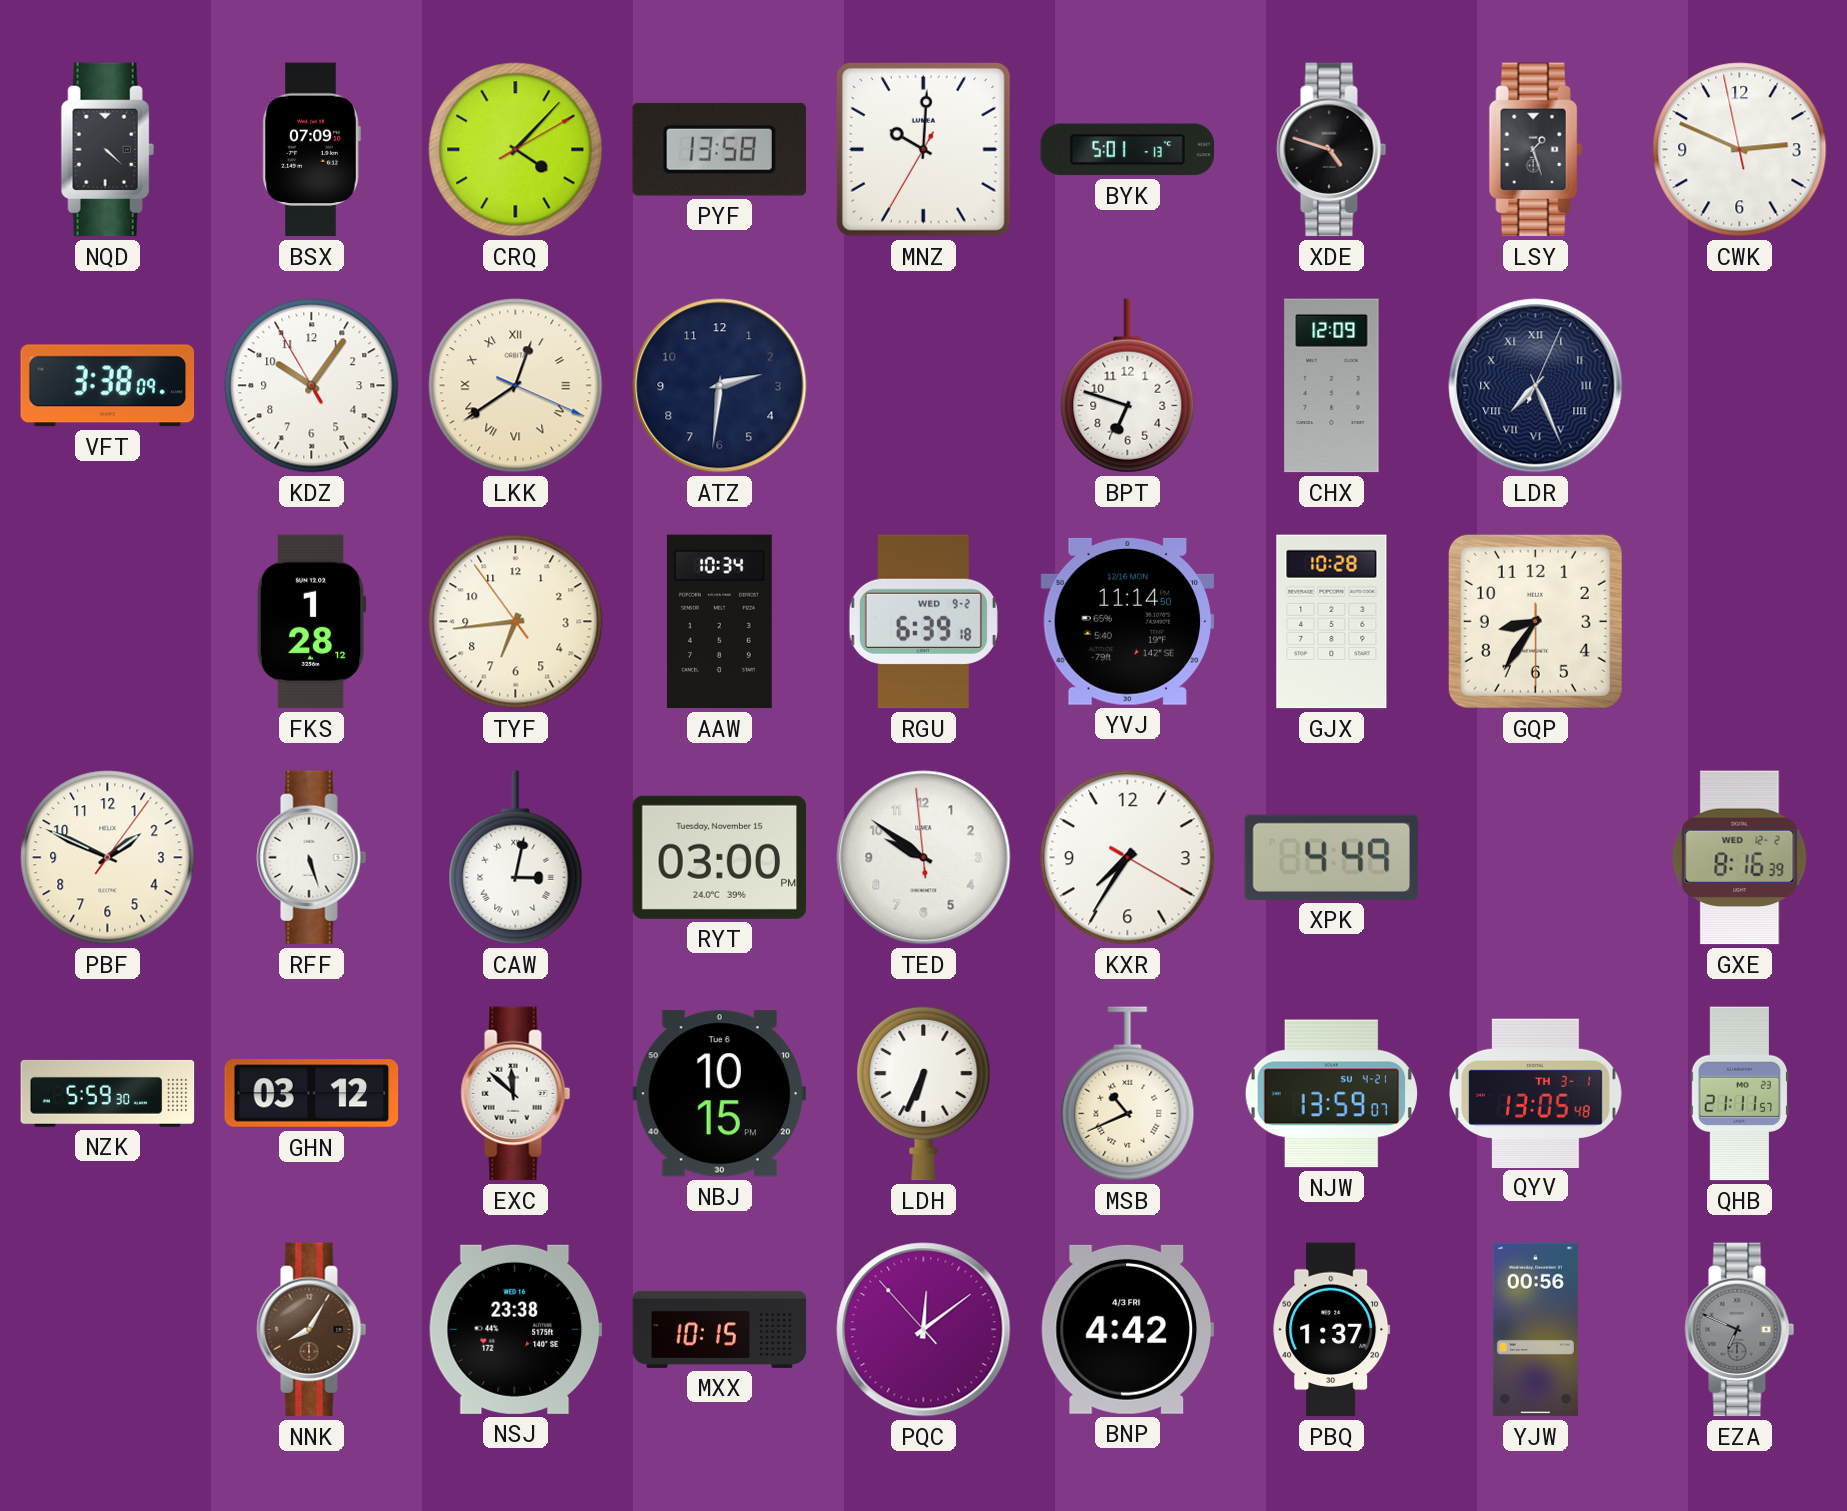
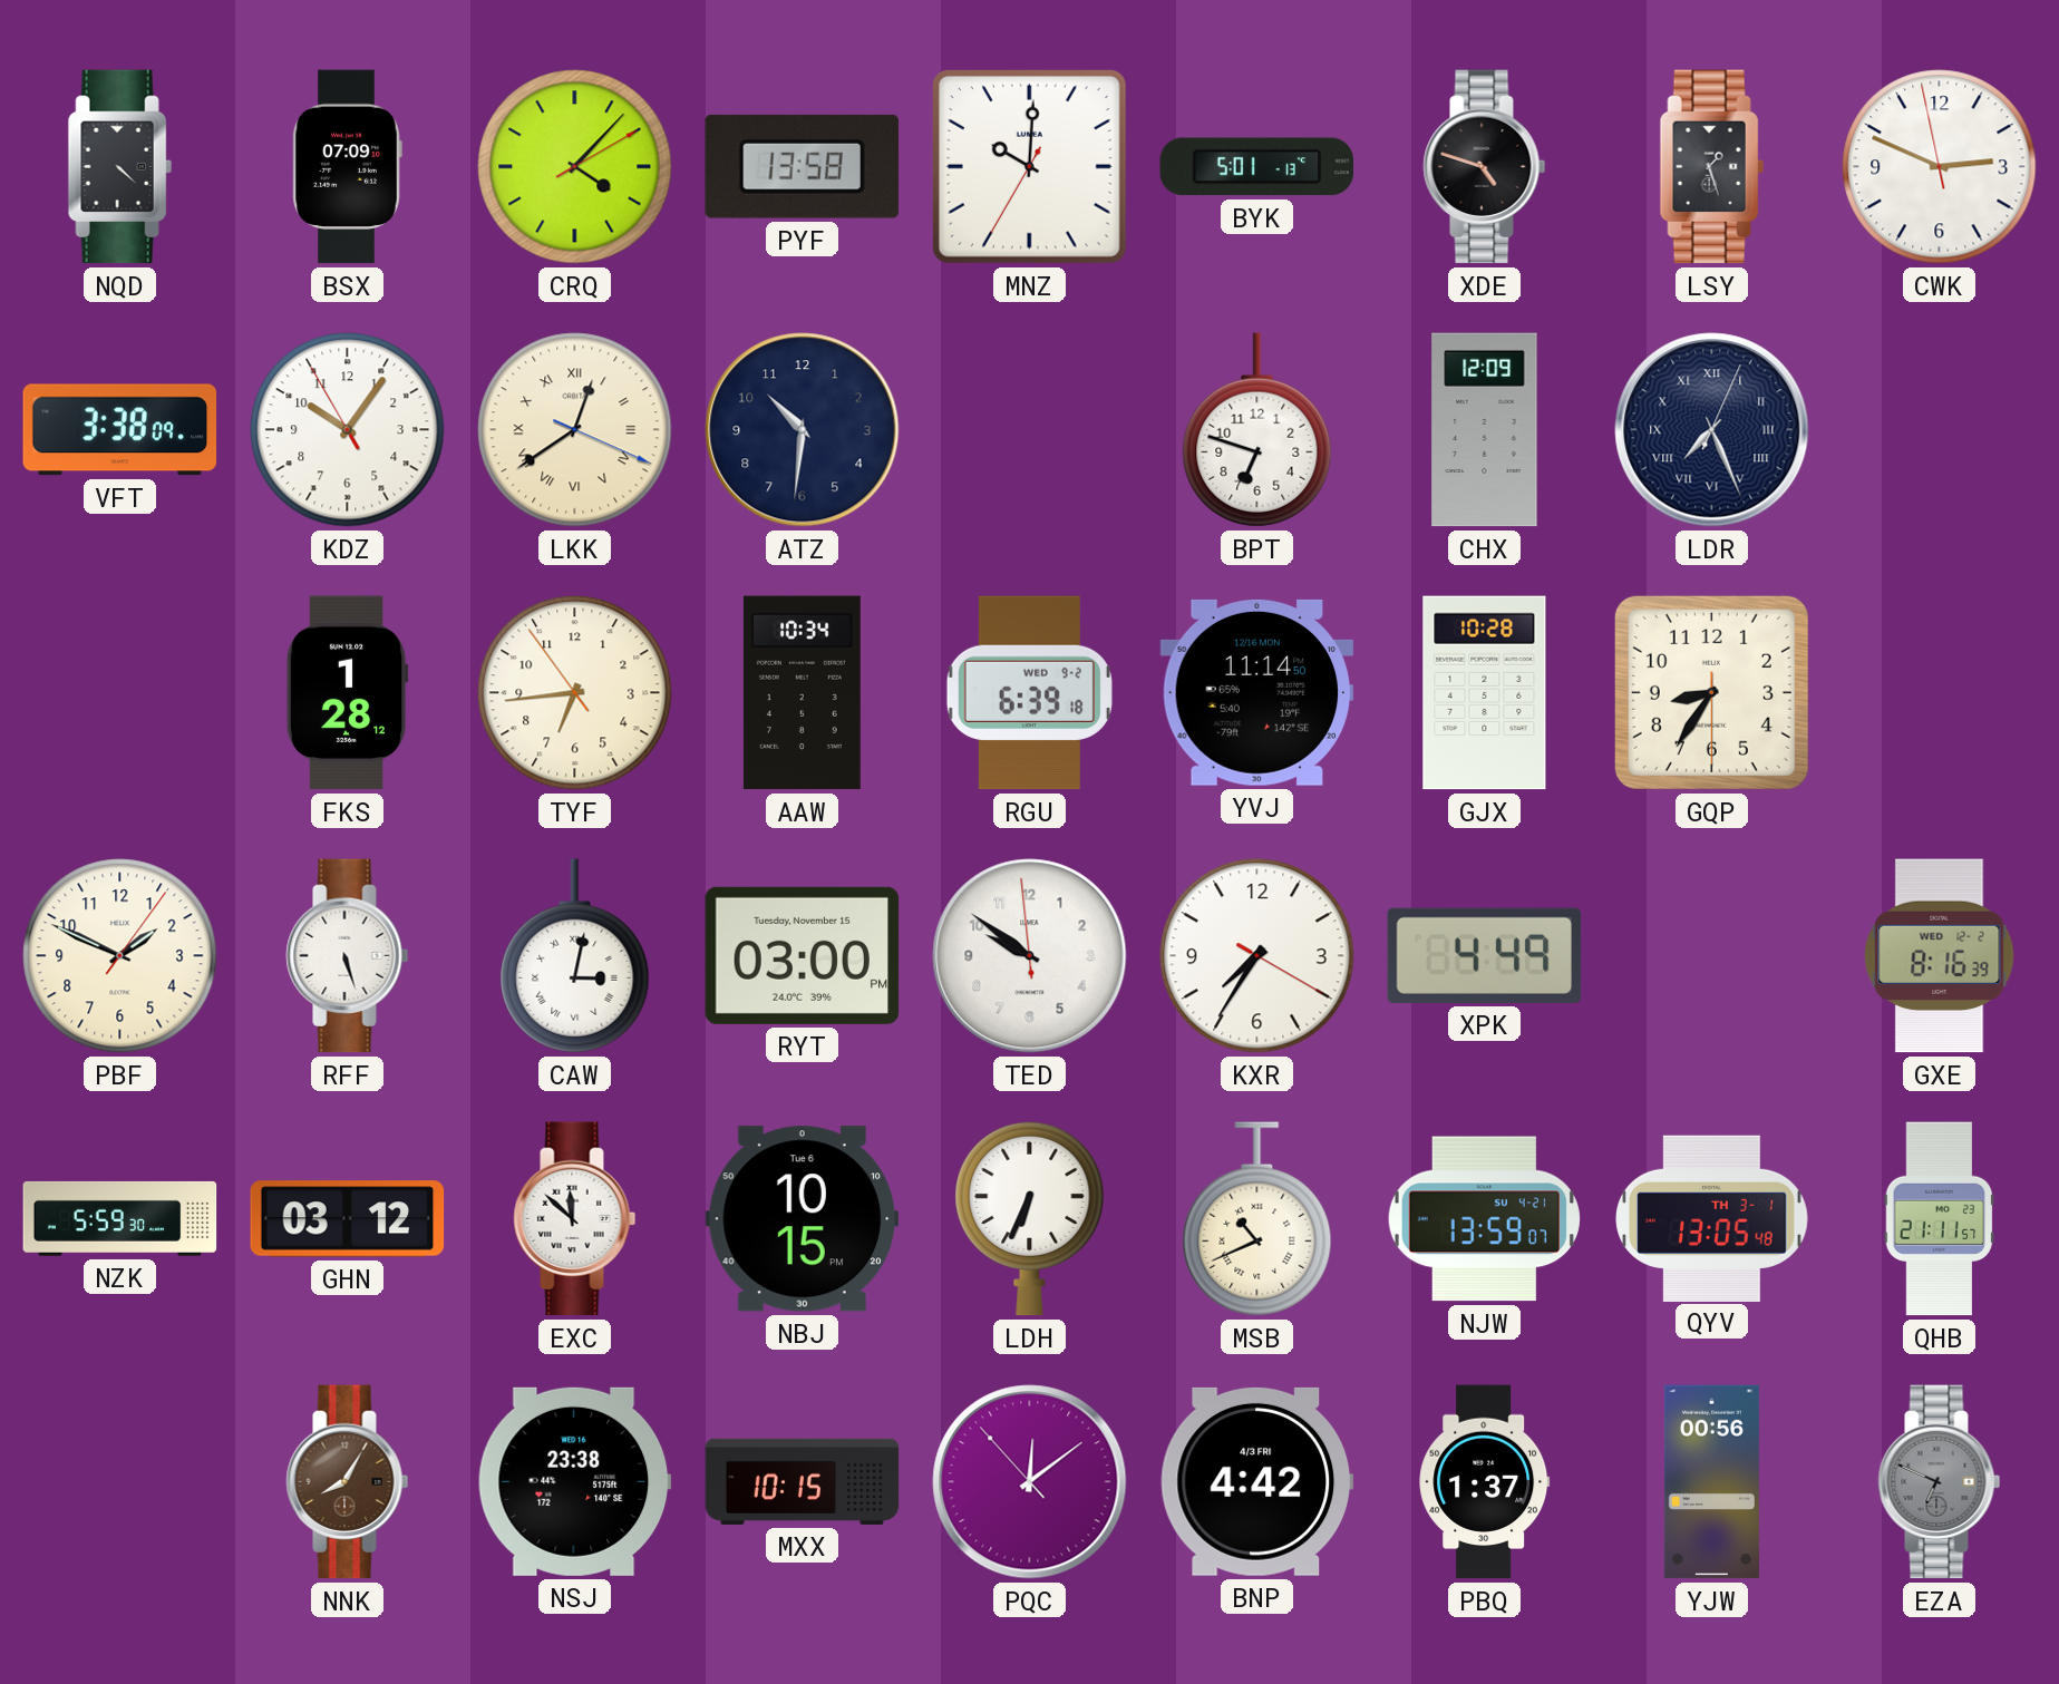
ATZ: 2:31 -> 10:31 (803, 430)
